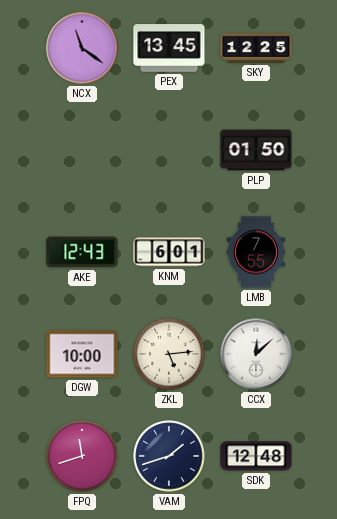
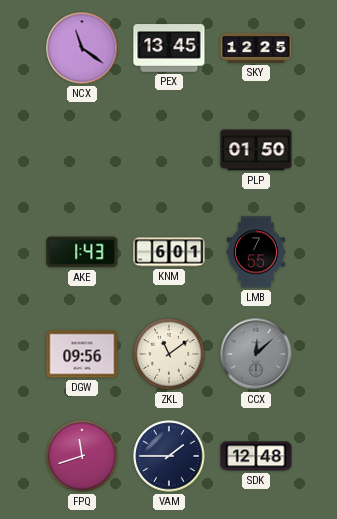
AKE: 12:43 -> 1:43 (82, 252)
DGW: 10:00 -> 09:56 (82, 354)
ZKL: 5:14 -> 11:09 (169, 354)
CCX dial: white -> grey (256, 354)
VAM: 1:42 -> 1:45 (169, 456)
